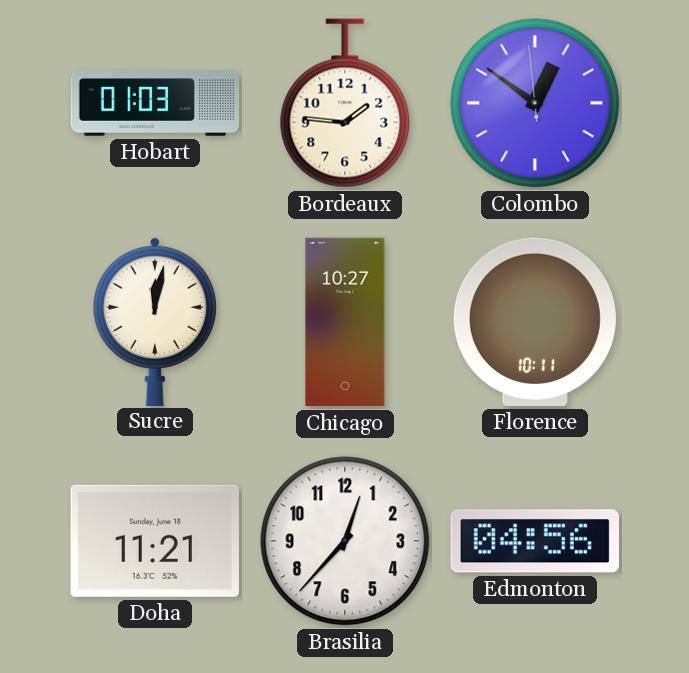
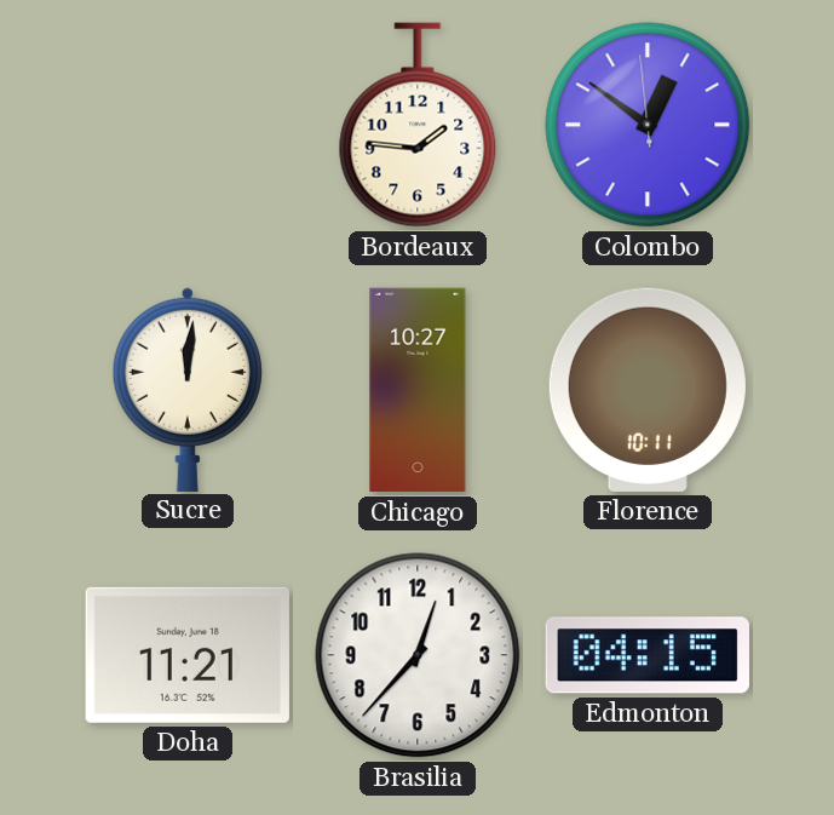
Hobart: 01:03 -> none (155, 104)
Sucre: 12:02 -> 12:01 (188, 389)
Edmonton: 04:56 -> 04:15 (648, 655)
